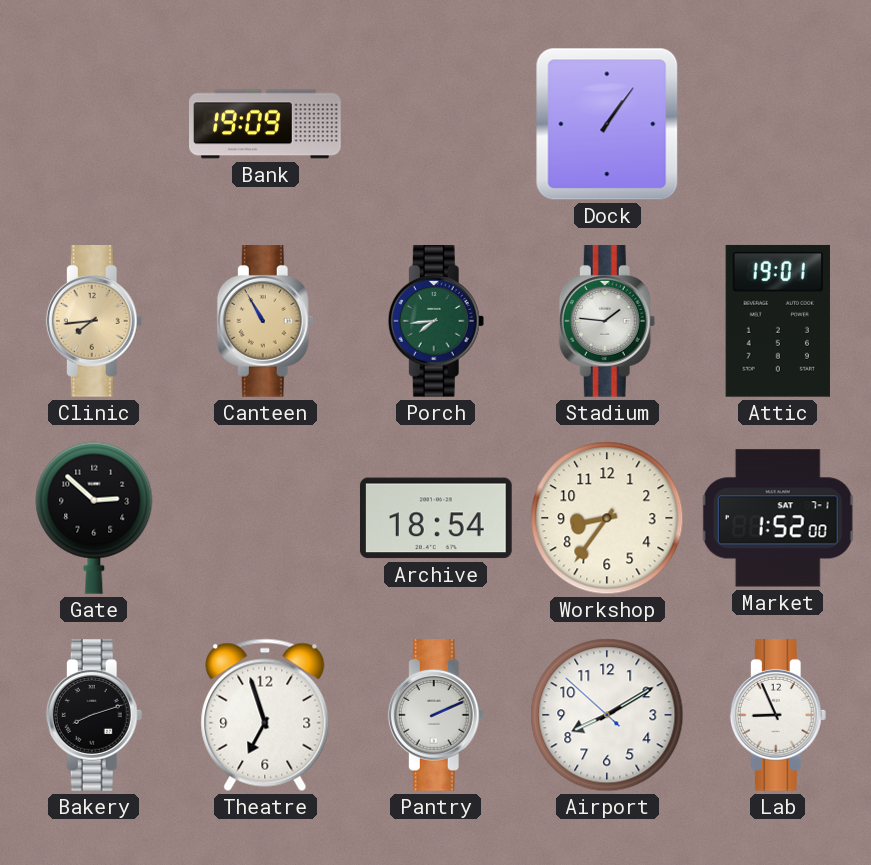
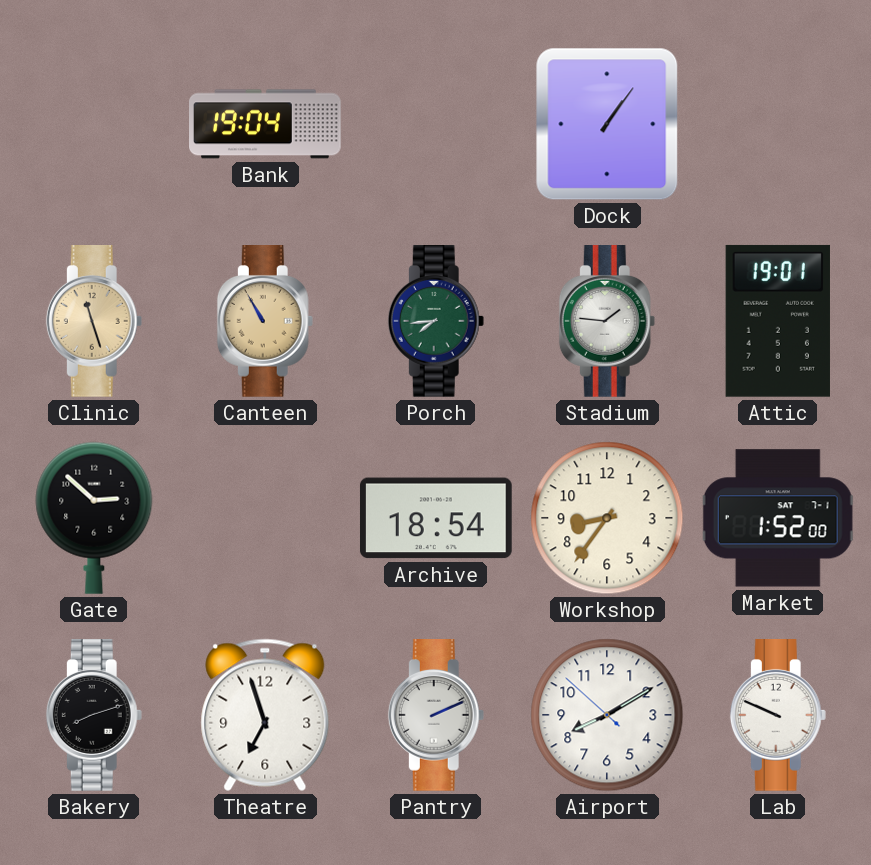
Bank: 19:09 -> 19:04 (266, 124)
Clinic: 7:44 -> 11:27 (94, 322)
Lab: 8:56 -> 9:49 (778, 716)
